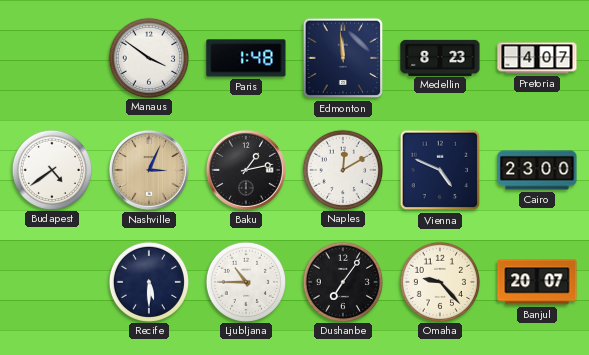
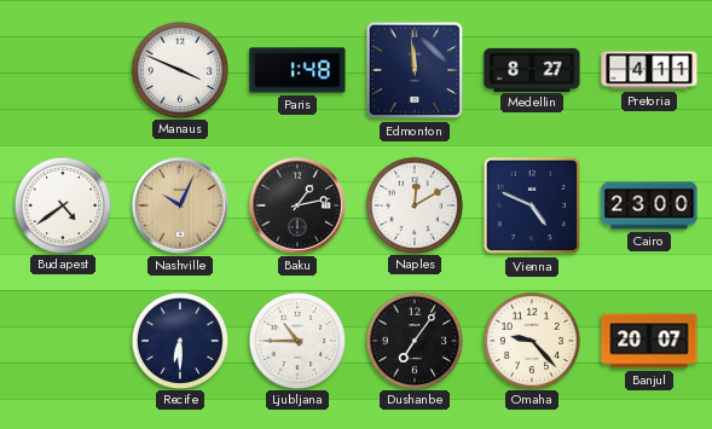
Manaus: 3:51 -> 3:49 (179, 69)
Medellin: 8:23 -> 8:27 (532, 69)
Pretoria: 4:07 -> 4:11 (649, 70)
Nashville: 3:04 -> 10:04 (180, 205)
Recife: 5:30 -> 6:30 (179, 340)
